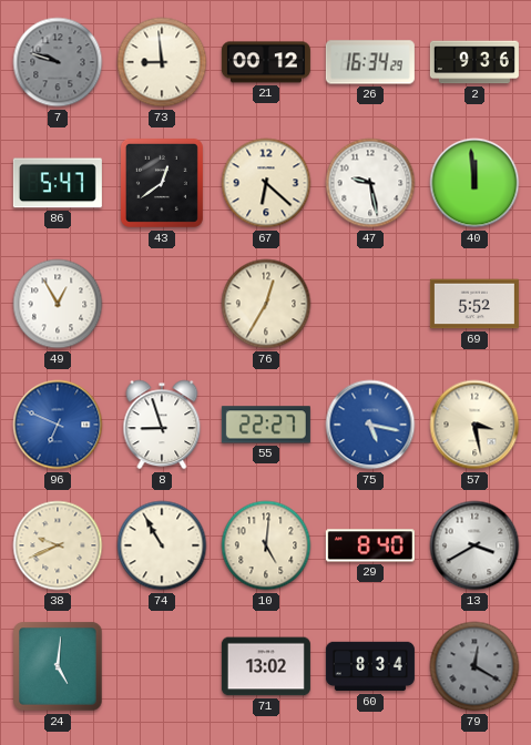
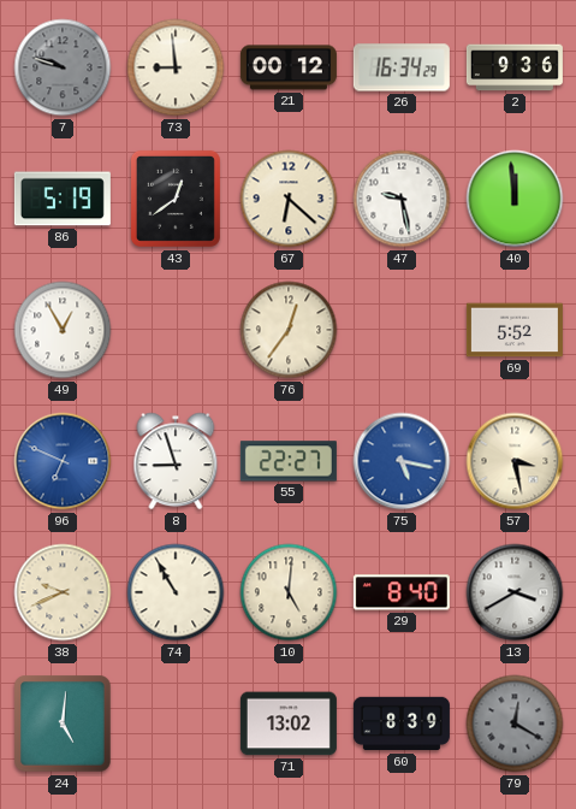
86: 5:47 -> 5:19 (63, 199)
76: 12:35 -> 12:36 (289, 330)
60: 8:34 -> 8:39 (402, 724)
